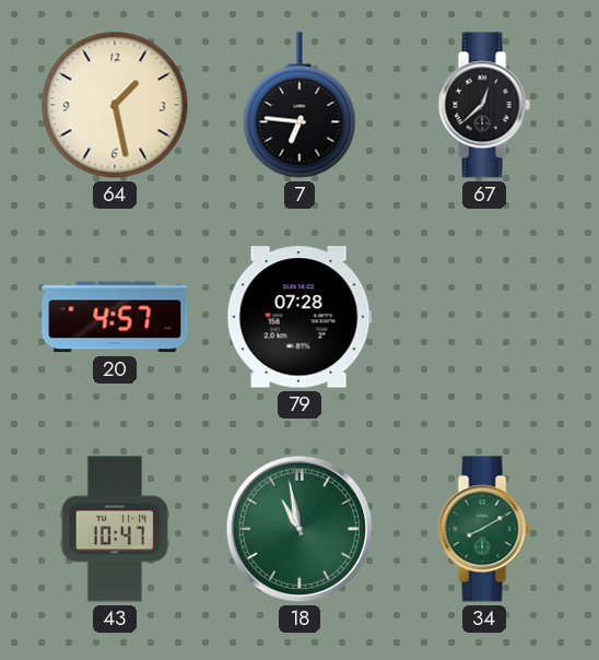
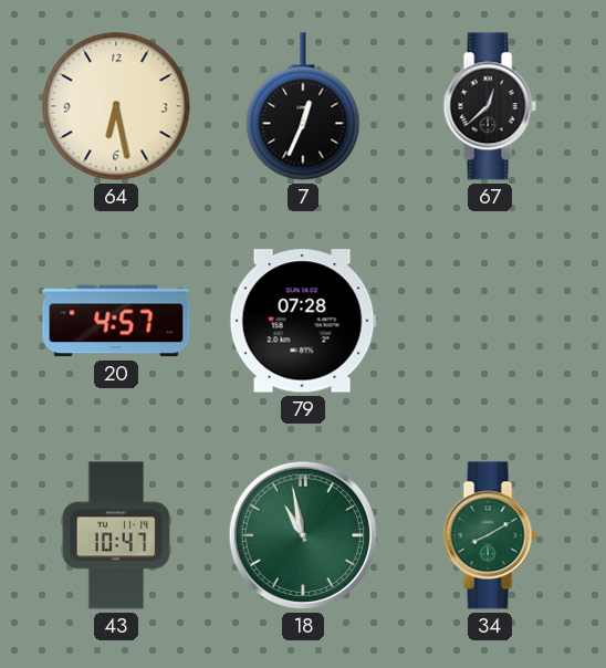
64: 1:28 -> 6:28 (116, 106)
7: 6:46 -> 12:34 (303, 106)
